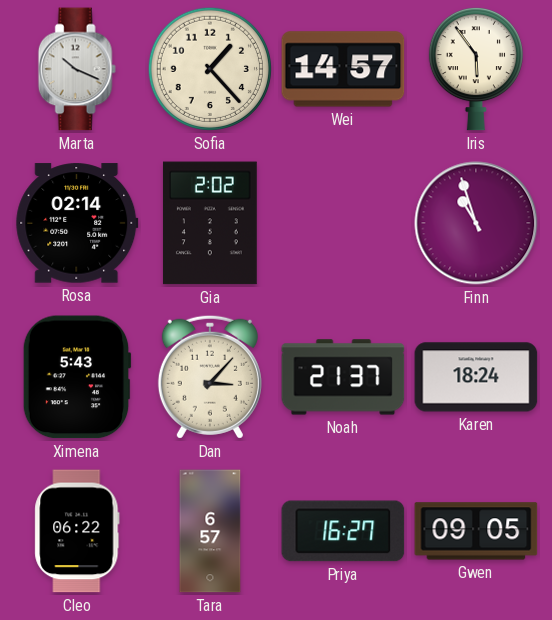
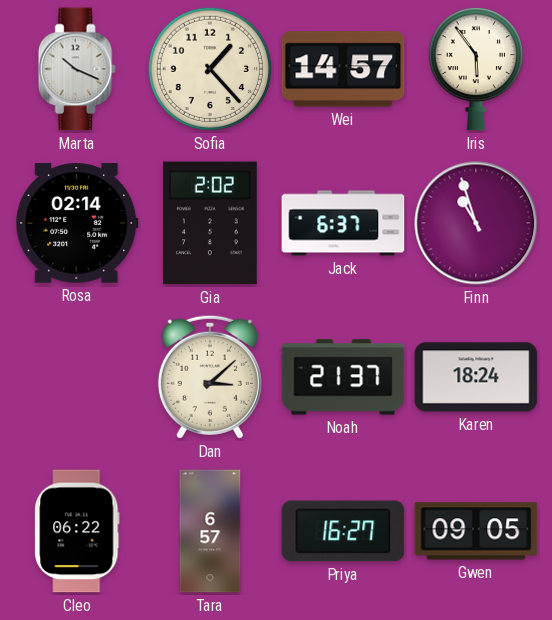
Jack: none -> 6:37 (343, 223)
Ximena: 5:43 -> none (77, 377)
Dan: 3:07 -> 3:08 (210, 377)
